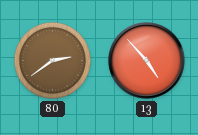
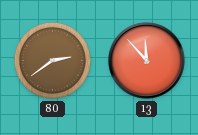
13: 4:53 -> 11:53 (147, 61)
